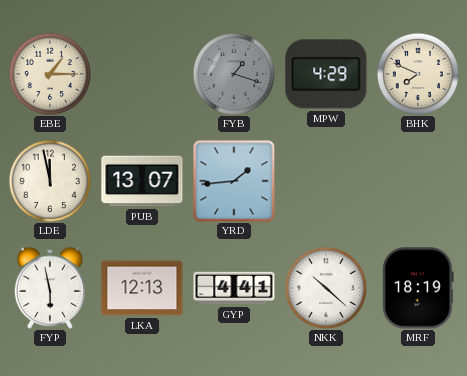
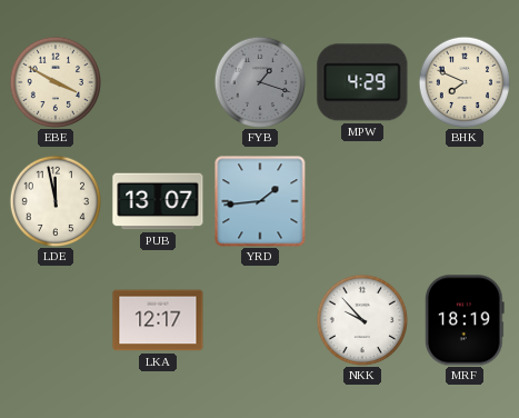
EBE: 1:15 -> 3:50 (54, 81)
FYP: 5:58 -> none (50, 288)
LKA: 12:13 -> 12:17 (158, 320)
GYP: 4:41 -> none (234, 288)
NKK: 10:22 -> 9:53 (361, 319)
